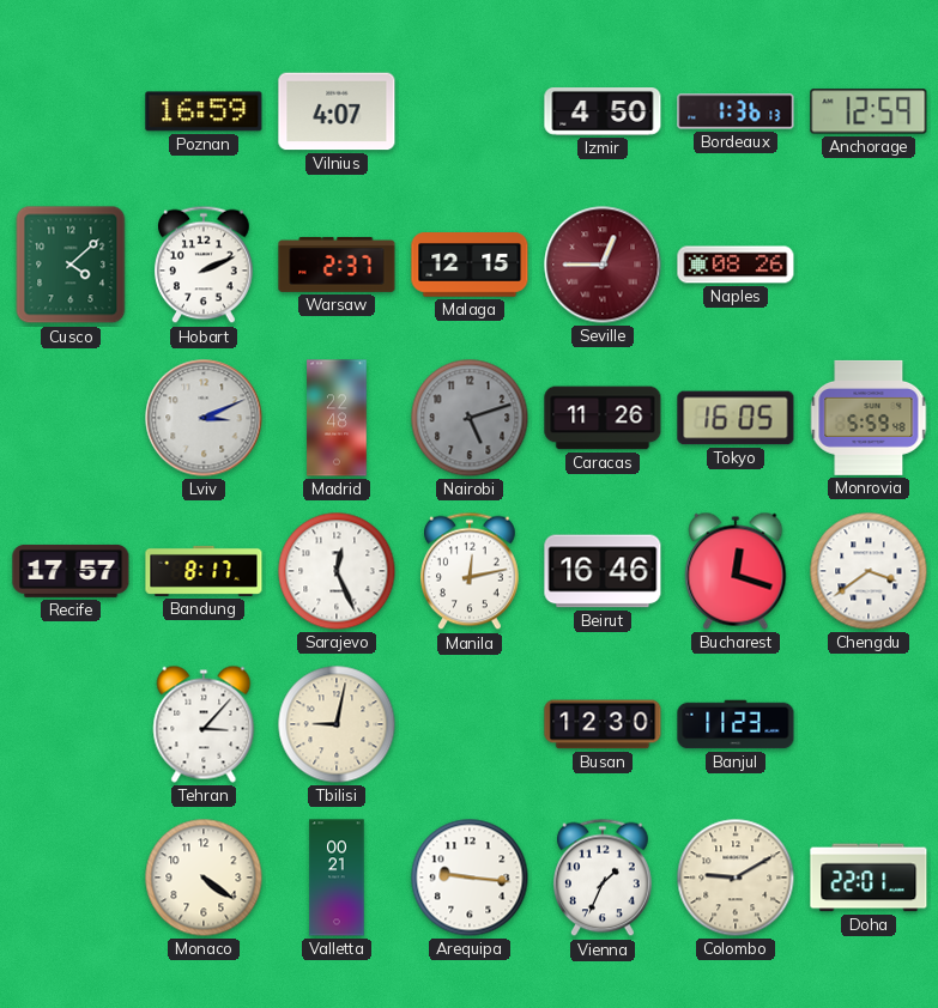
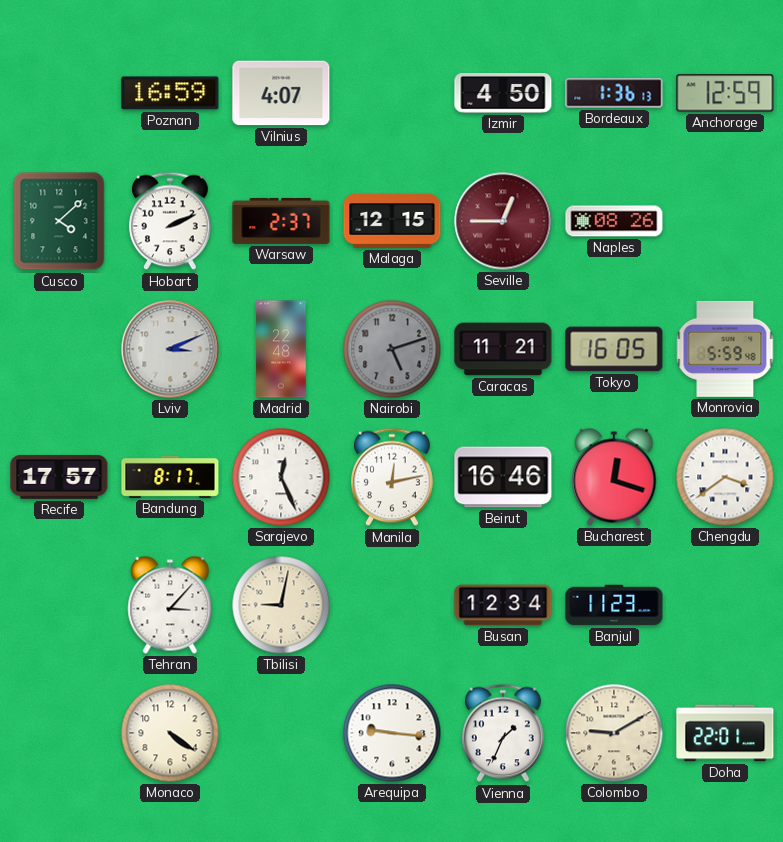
Caracas: 11:26 -> 11:21 (503, 349)
Busan: 12:30 -> 12:34 (503, 605)
Valletta: 00:21 -> none (337, 878)
